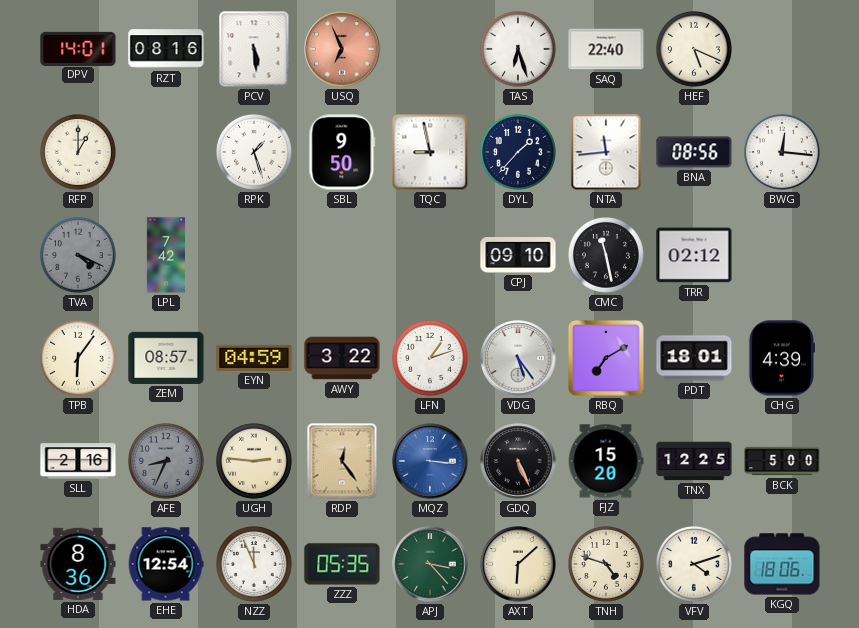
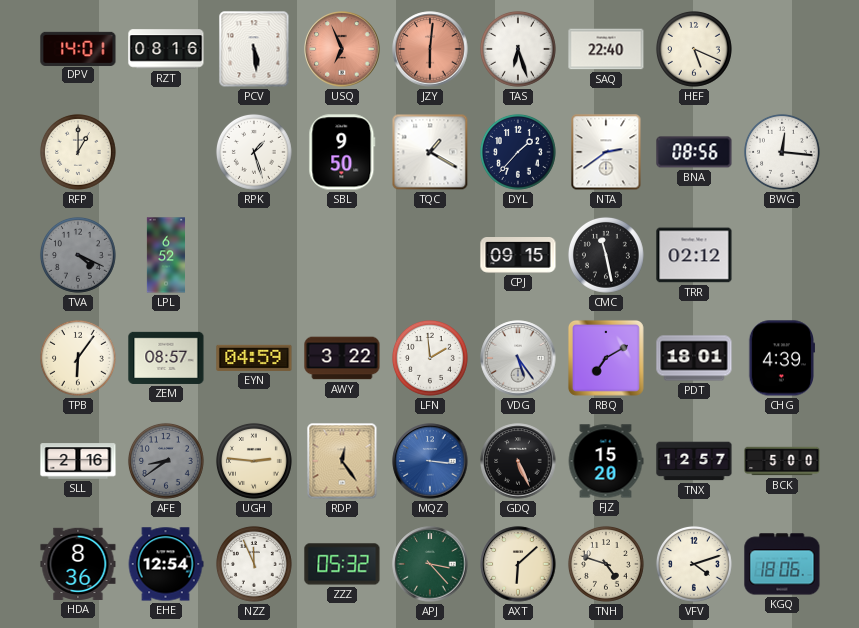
JZY: none -> 6:01 (430, 49)
TQC: 8:58 -> 1:20 (430, 152)
NTA: 11:44 -> 2:39 (606, 152)
LPL: 7:42 -> 6:52 (165, 255)
CPJ: 09:10 -> 09:15 (518, 256)
LFN: 1:12 -> 1:59 (430, 358)
AFE: 8:34 -> 8:39 (166, 461)
TNX: 12:25 -> 12:57 (694, 461)
ZZZ: 05:35 -> 05:32 (342, 564)
